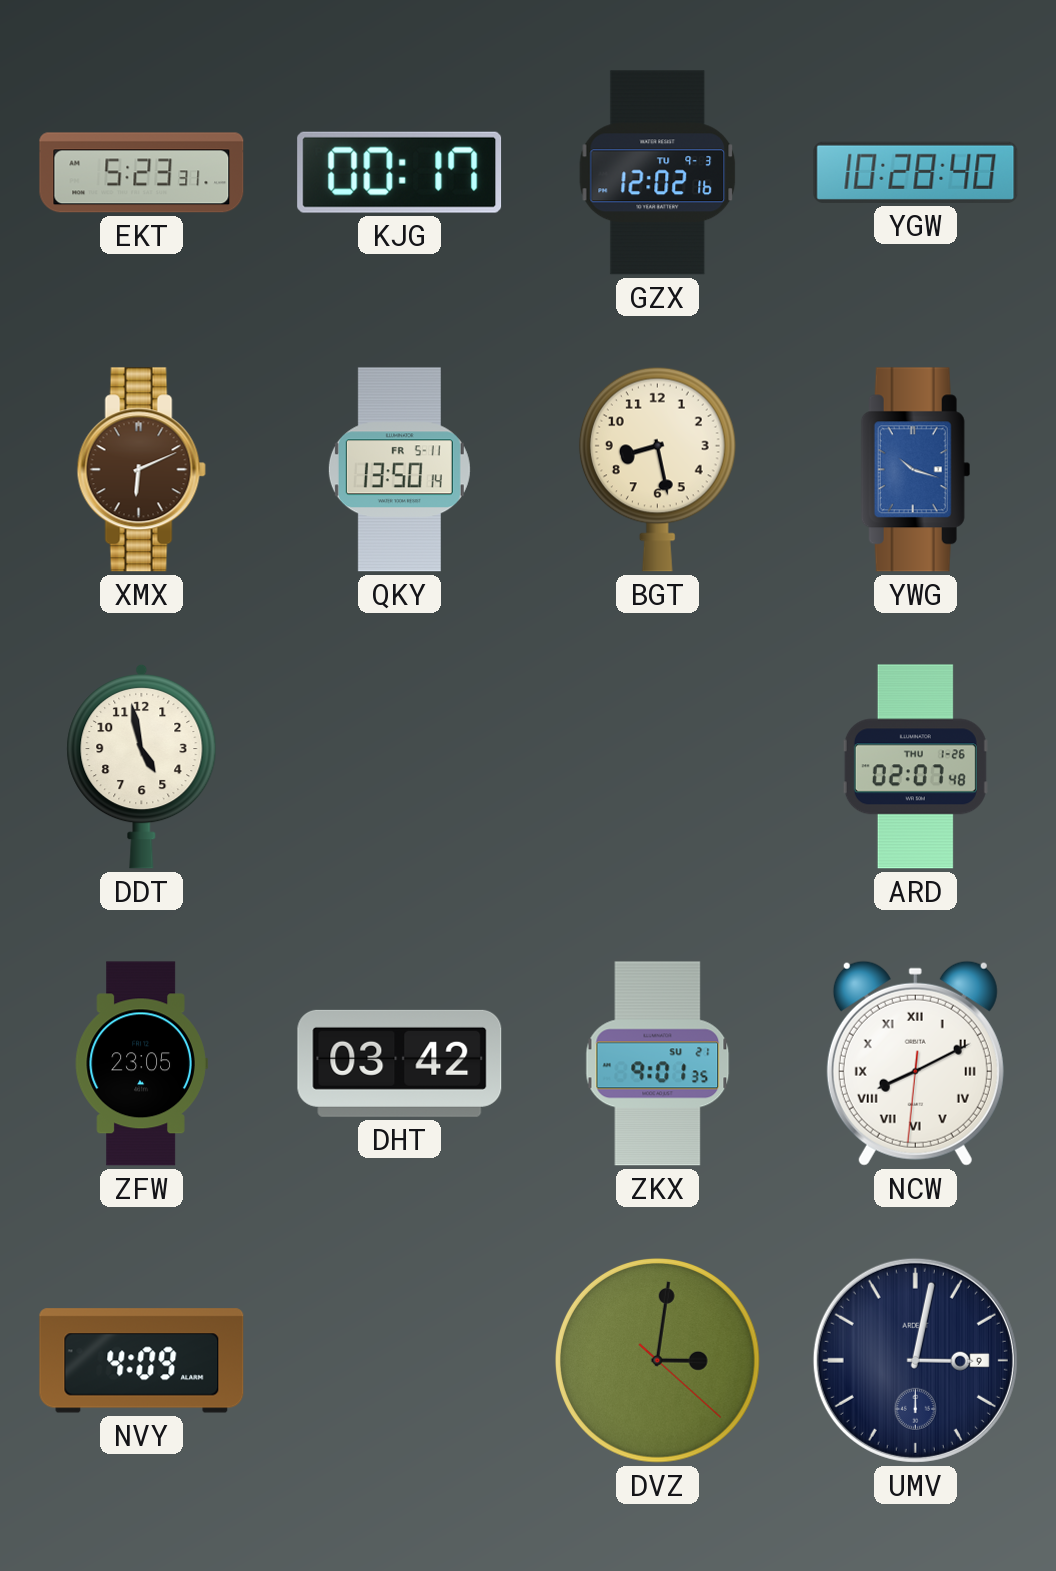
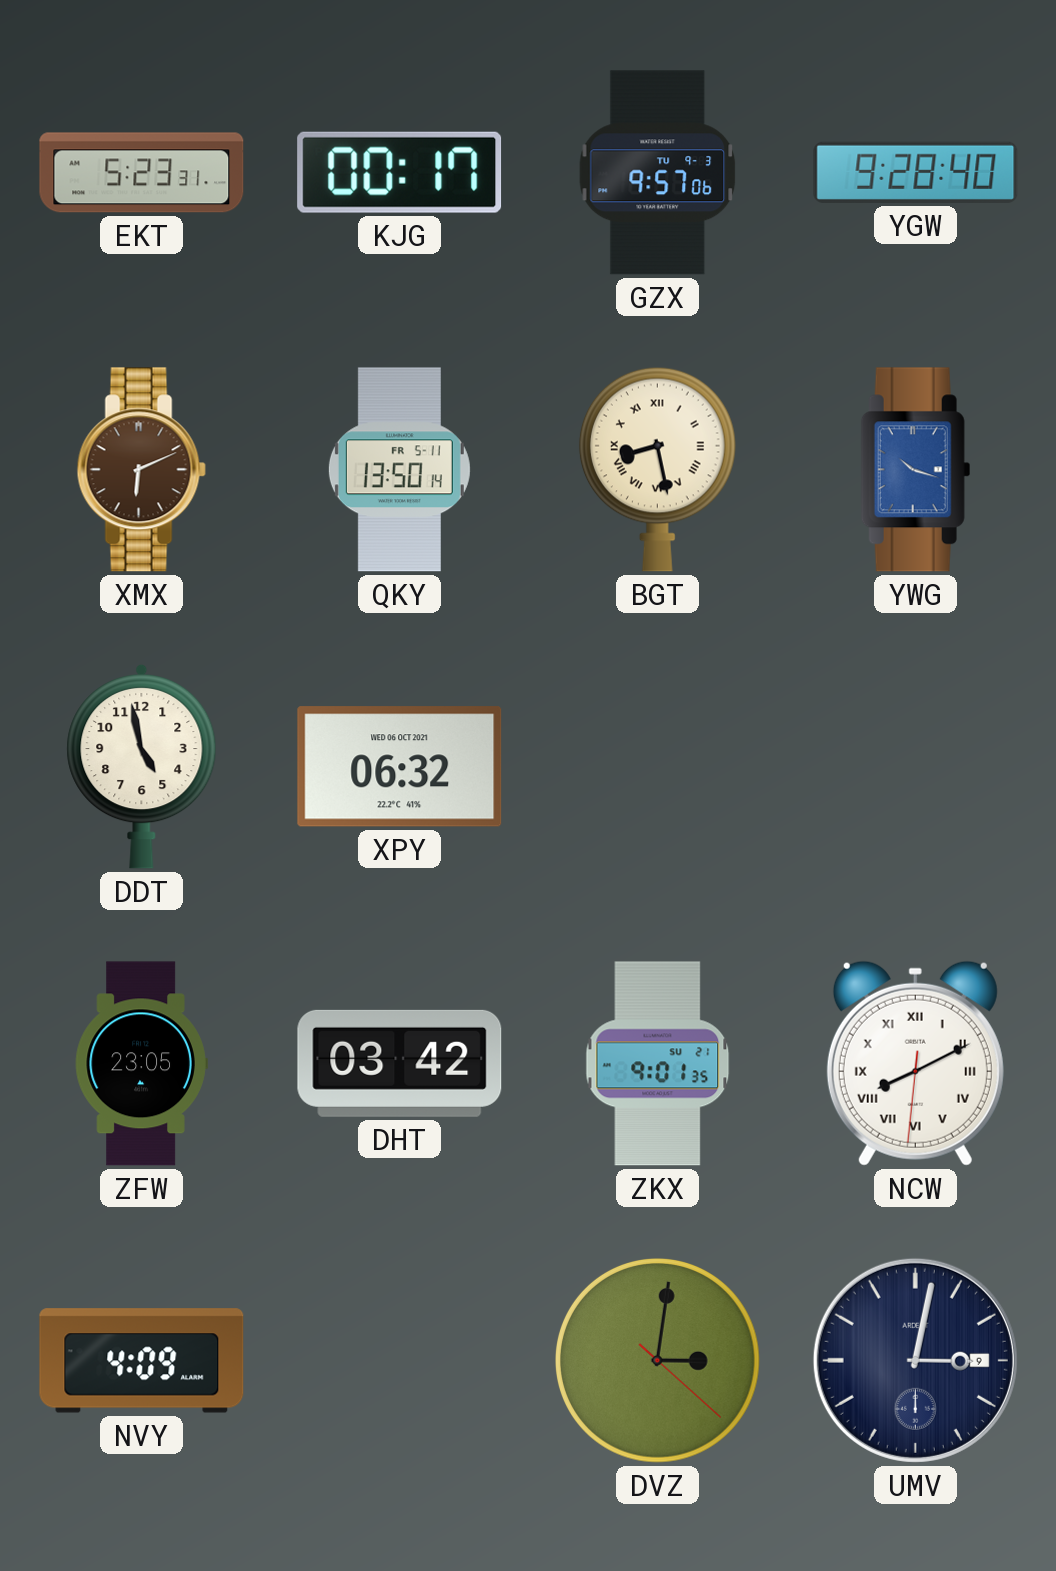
GZX: 12:02 -> 9:57 (658, 173)
YGW: 10:28 -> 9:28 (916, 172)
BGT numerals: Arabic -> Roman (657, 469)
XPY: none -> 06:32 (400, 767)
ARD: 02:07 -> none (915, 767)
